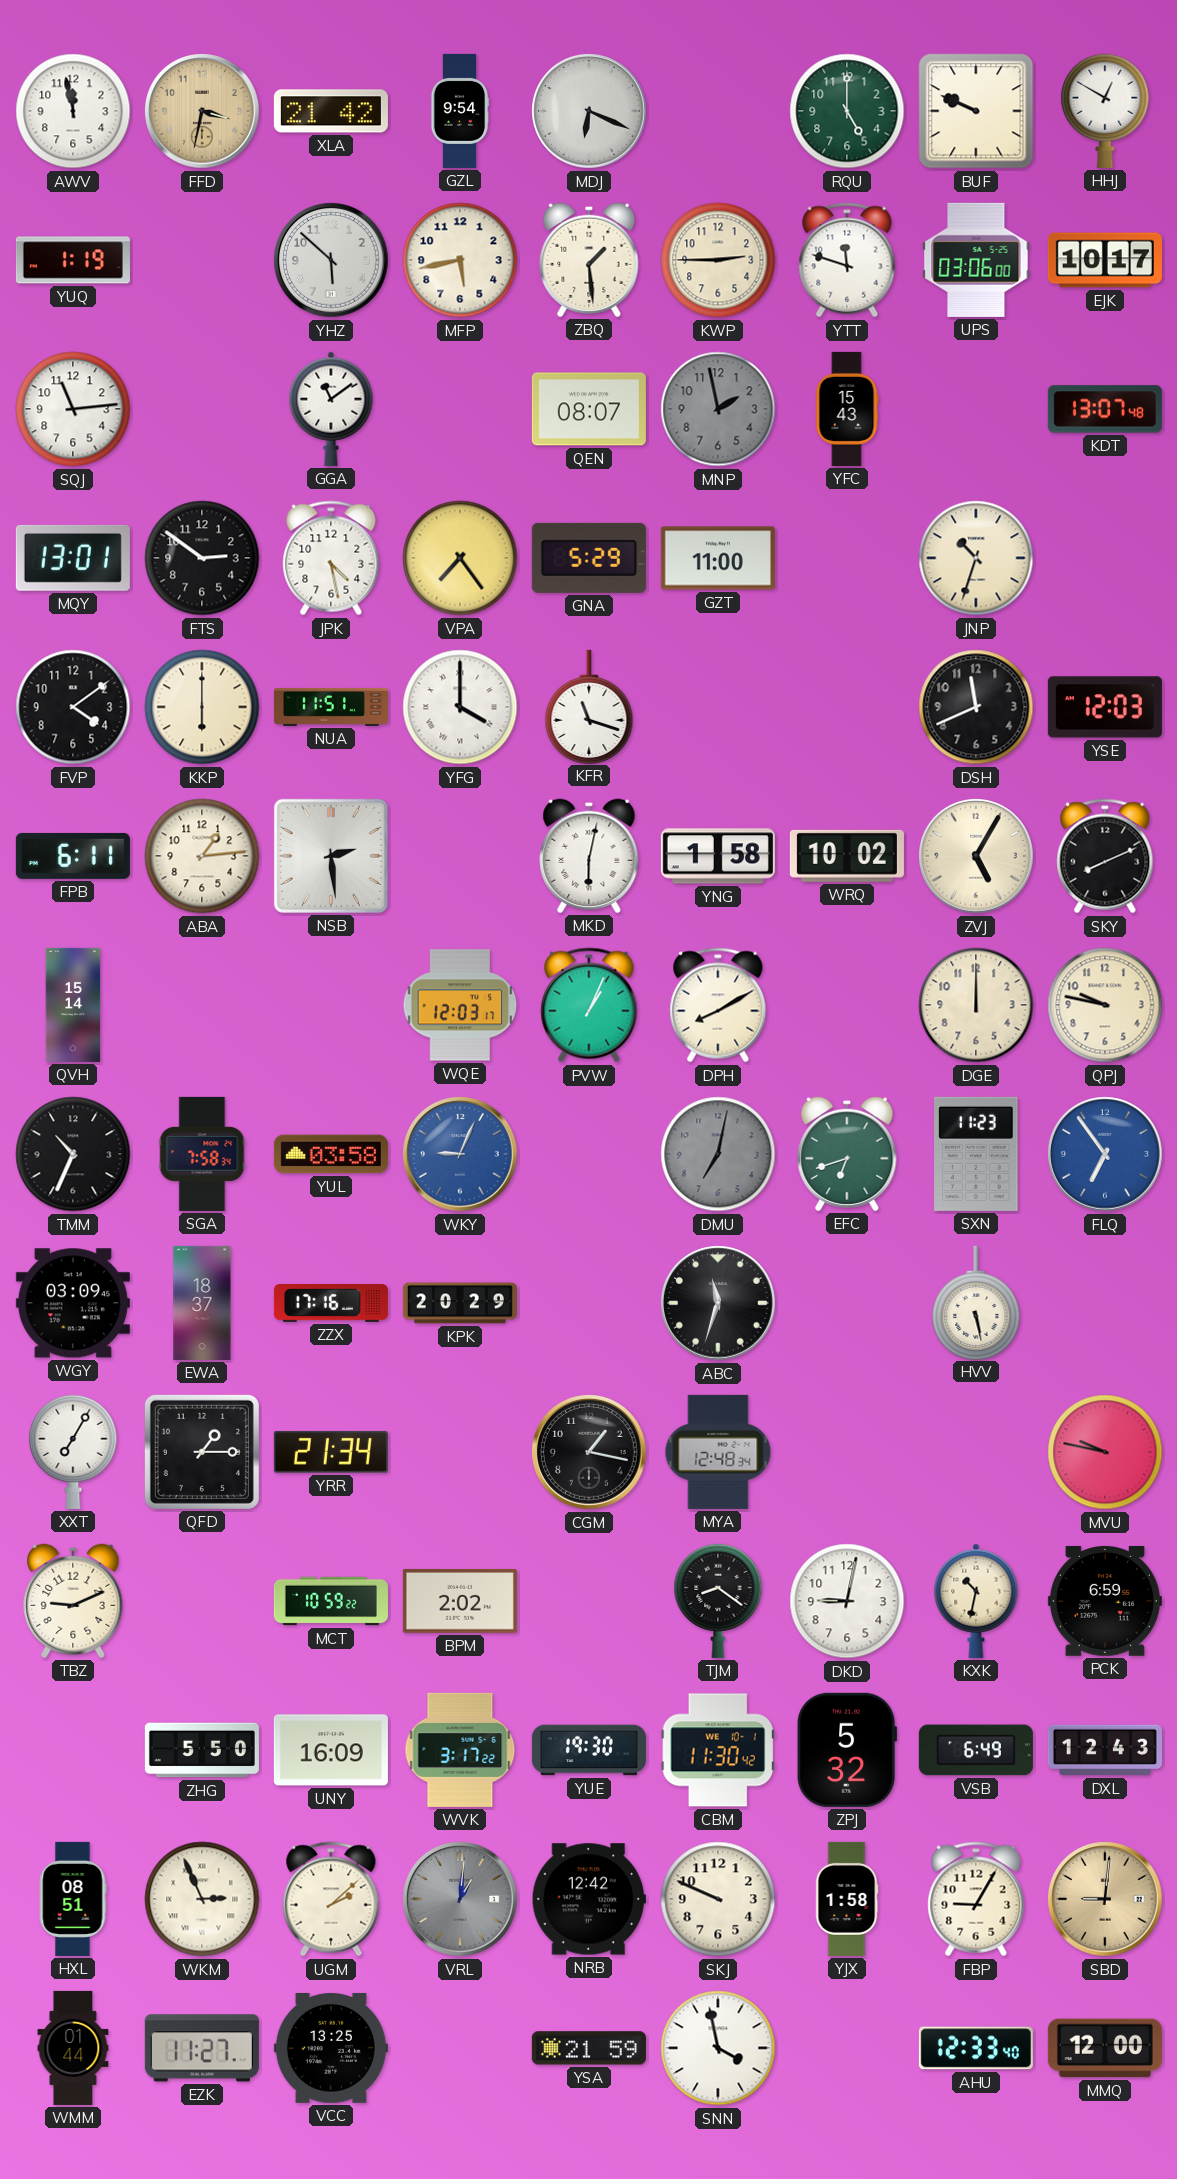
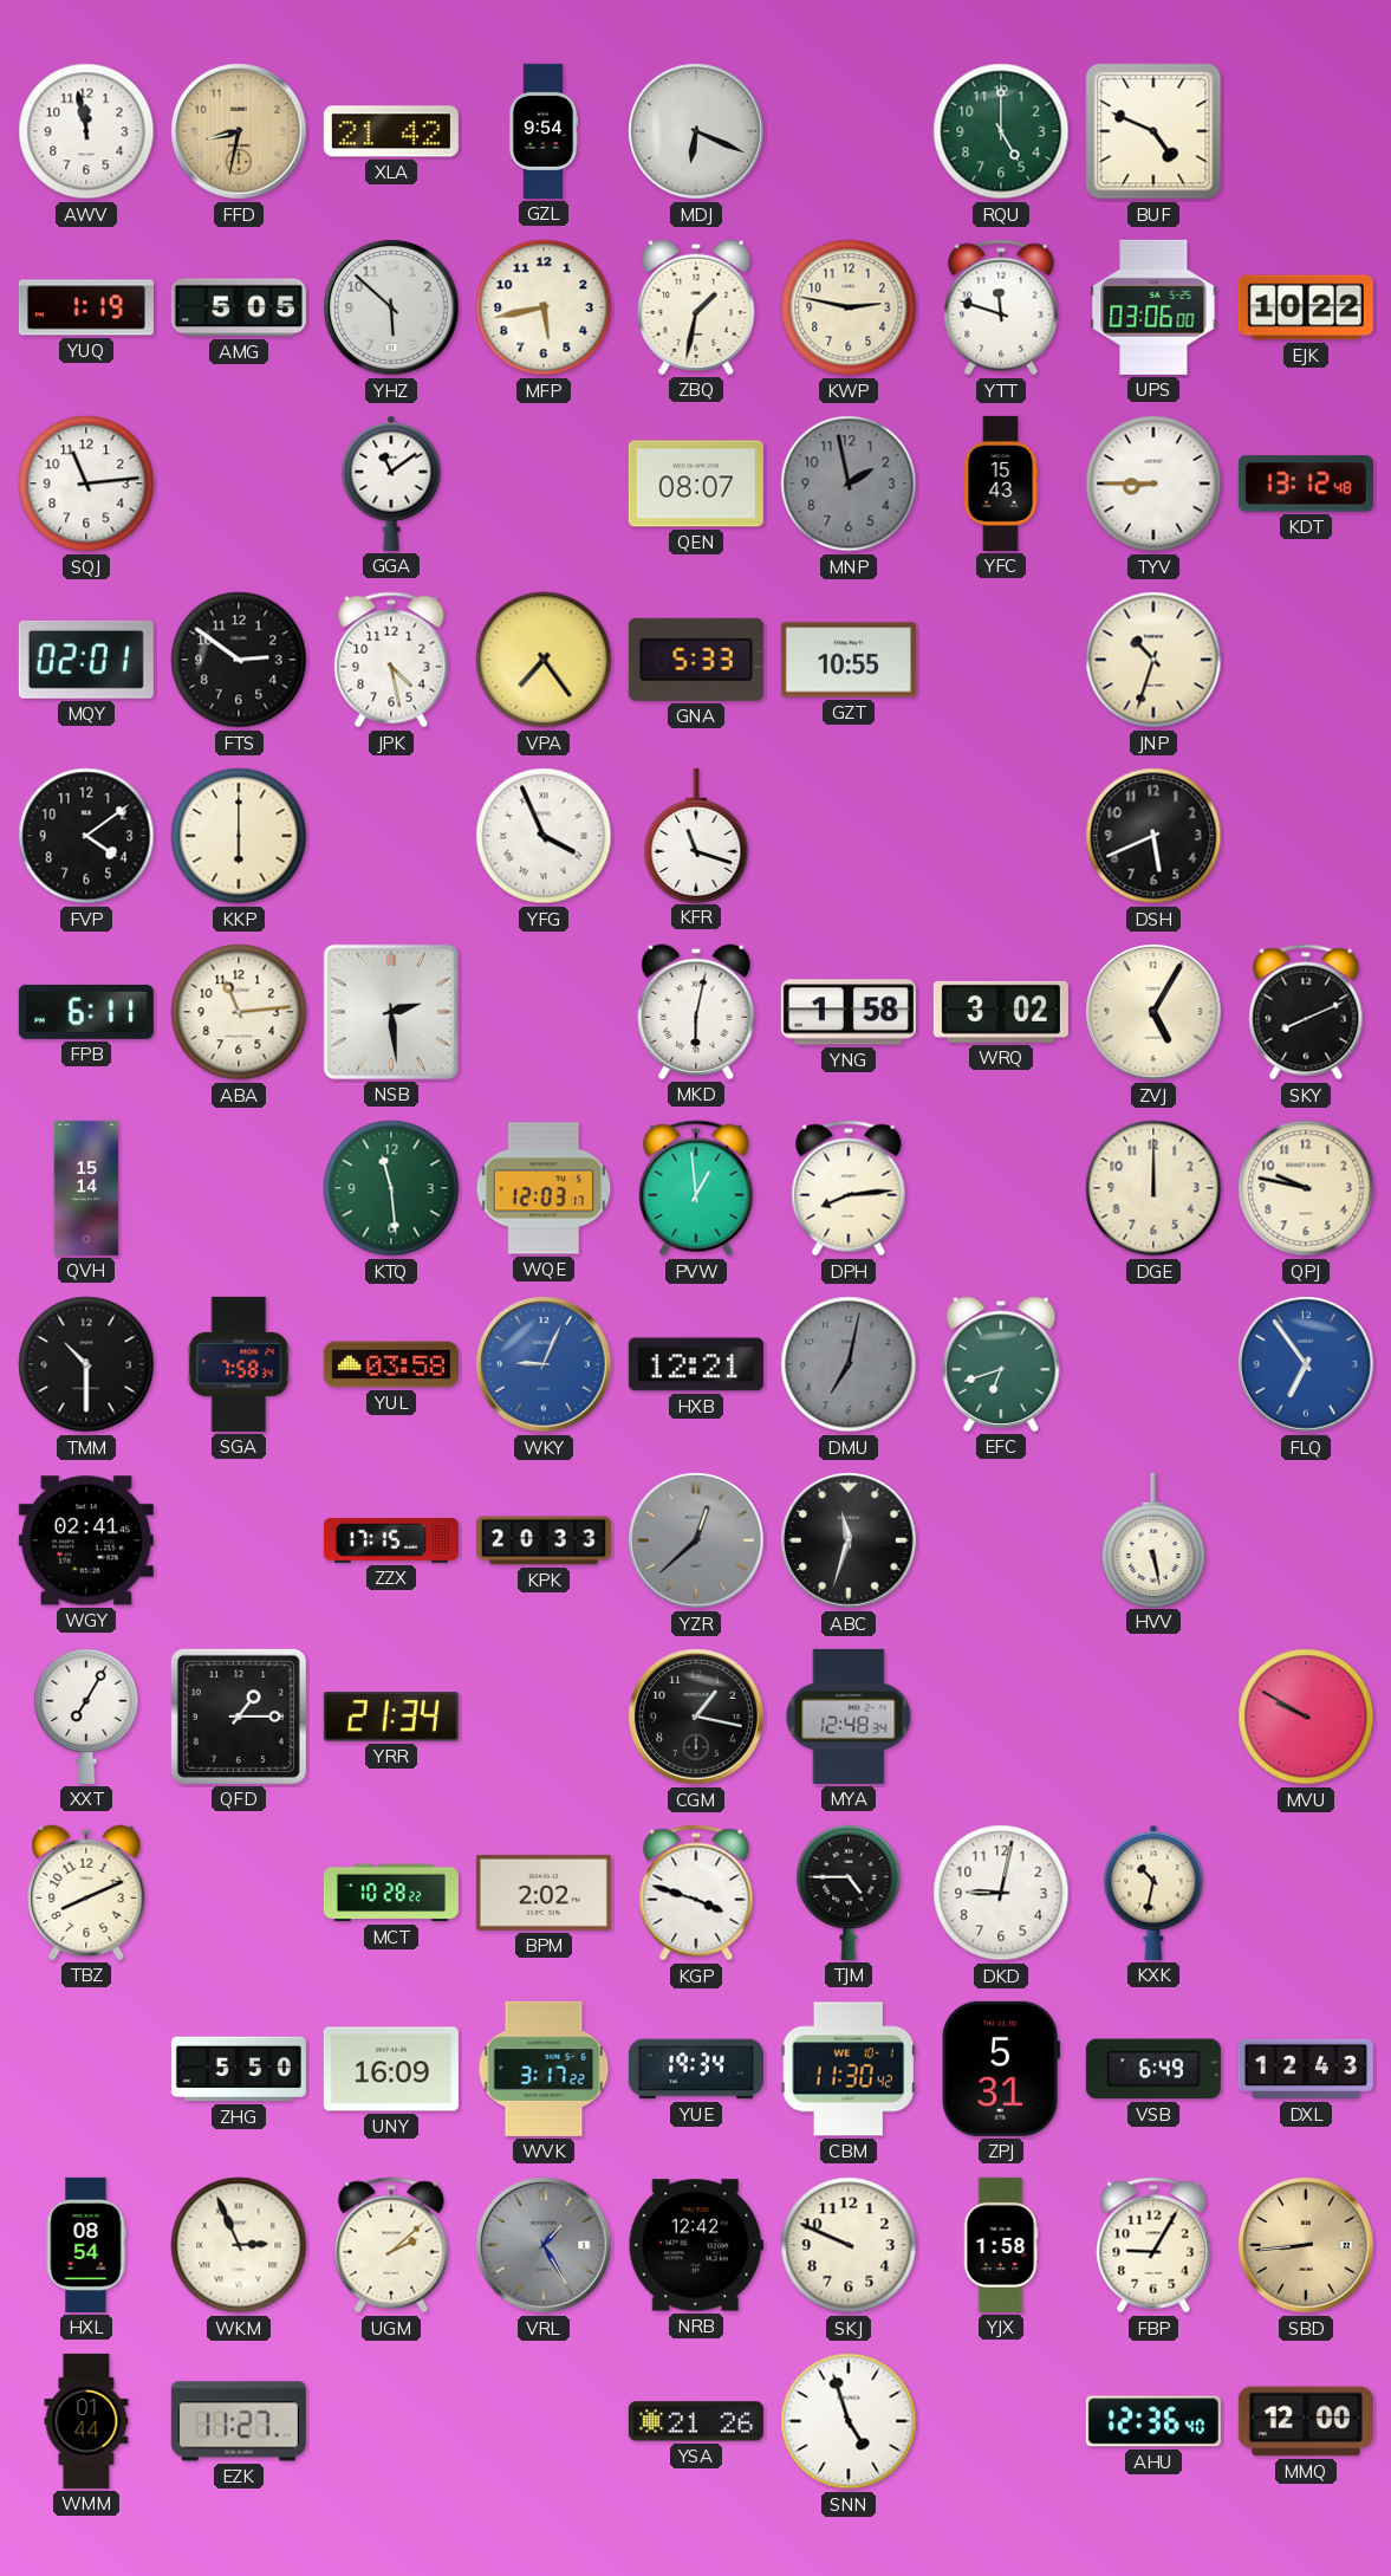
FFD: 3:32 -> 8:32 (240, 132)
BUF: 9:49 -> 4:49 (1153, 131)
HHJ: 12:50 -> none (1105, 111)
AMG: none -> 5:05 (239, 307)
ZBQ: 1:29 -> 1:32 (696, 307)
KWP: 2:45 -> 2:47 (849, 307)
EJK: 10:17 -> 10:22 (1306, 307)
TYV: none -> 8:45 (1153, 484)
KDT: 13:07 -> 13:12 (1306, 484)
MQY: 13:01 -> 02:01 (86, 660)
GNA: 5:29 -> 5:33 (696, 660)
GZT: 11:00 -> 10:55 (849, 660)
NUA: 11:51 -> none (331, 707)
YFG: 4:00 -> 3:56 (544, 836)
DSH: 11:41 -> 5:41 (1153, 836)
YSE: 12:03 -> none (1105, 707)
ABA: 1:14 -> 11:14 (239, 1012)
WRQ: 10:02 -> 3:02 (1001, 1012)
KTQ: none -> 11:29 (391, 1188)
PVW: 1:04 -> 12:59 (696, 1188)
DPH: 8:10 -> 8:14 (849, 1188)
TMM: 10:34 -> 10:30 (86, 1364)
HXB: none -> 12:21 (696, 1364)
SXN: 11:23 -> none (976, 1154)
WGY: 03:09 -> 02:41 (86, 1540)
EWA: 18:37 -> none (202, 1303)
ZZX: 17:16 -> 17:15 (391, 1542)
KPK: 20:29 -> 20:33 (544, 1540)
YZR: none -> 12:38 (697, 1542)
MVU: 9:47 -> 9:50 (1306, 1717)
TBZ: 9:11 -> 8:11 (86, 1893)
MCT: 10:59 -> 10:28 (391, 1893)
KGP: none -> 3:48 (696, 1893)
TJM: 8:21 -> 4:45 (849, 1893)
PCK: 6:59 -> none (1105, 1601)
YUE: 19:30 -> 19:34 (696, 2069)
ZPJ: 5:32 -> 5:31 (1001, 2069)
HXL: 08:51 -> 08:54 (86, 2245)
VRL: 1:01 -> 1:25 (545, 2246)
SBD: 9:01 -> 8:44 (1307, 2246)
VCC: 13:25 -> none (331, 2048)
YSA: 21:59 -> 21:26 (696, 2421)
SNN: 3:58 -> 4:57 (849, 2421)
AHU: 12:33 -> 12:36 (1153, 2421)
